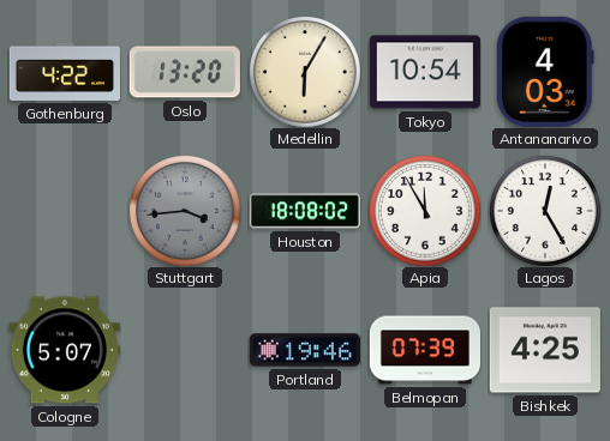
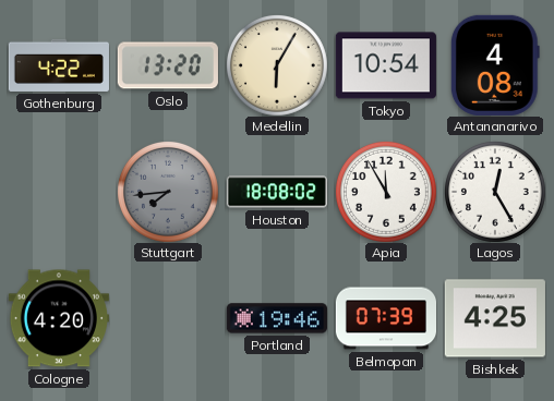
Antananarivo: 4:03 -> 4:08 (495, 65)
Stuttgart: 3:44 -> 7:44 (168, 192)
Cologne: 5:07 -> 4:20 (59, 318)
